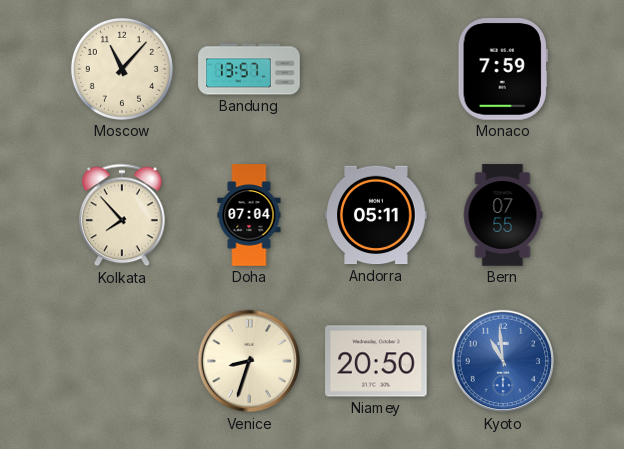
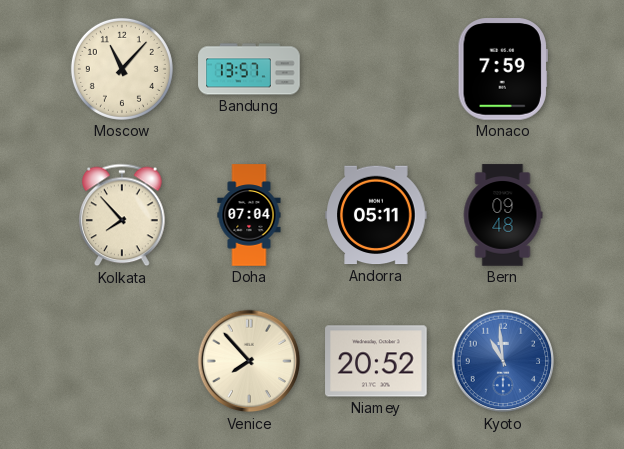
Bern: 07:55 -> 09:48 (503, 215)
Venice: 8:33 -> 7:53 (249, 361)
Niamey: 20:50 -> 20:52 (376, 361)
